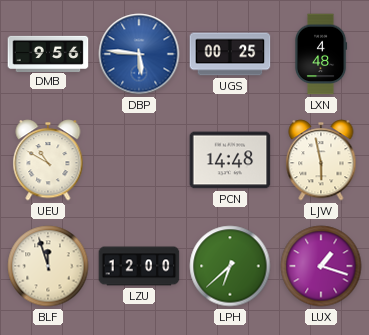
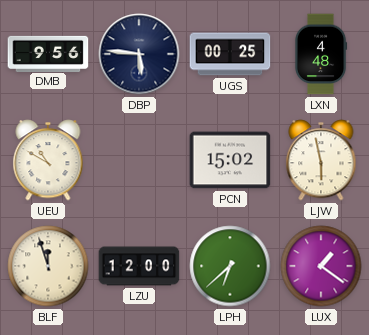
DBP dial: blue -> navy (139, 54)
PCN: 14:48 -> 15:02 (230, 160)
LUX: 1:18 -> 1:21 (321, 266)
